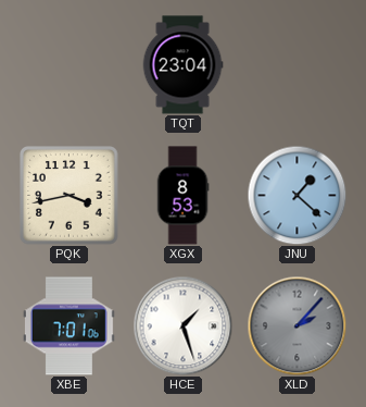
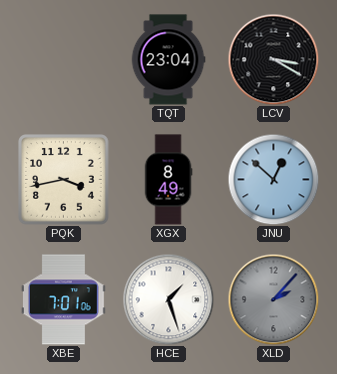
LCV: none -> 3:20 (273, 59)
XGX: 8:53 -> 8:49 (168, 180)
JNU: 1:22 -> 12:52 (273, 179)
